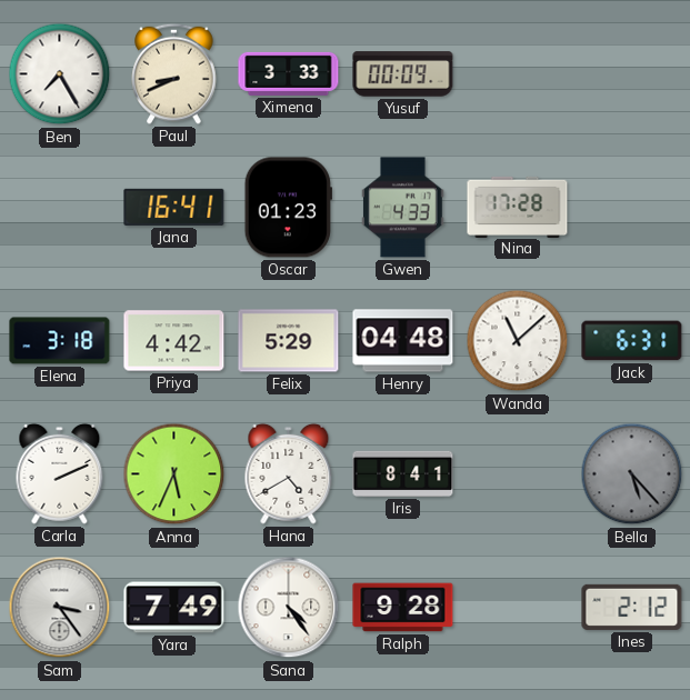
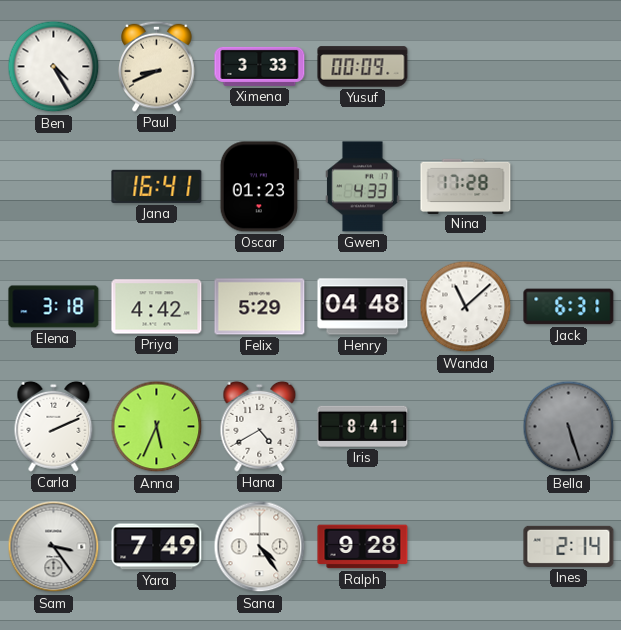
Ben: 7:25 -> 4:25 (54, 67)
Bella: 5:23 -> 5:27 (569, 427)
Ines: 2:12 -> 2:14 (569, 546)
